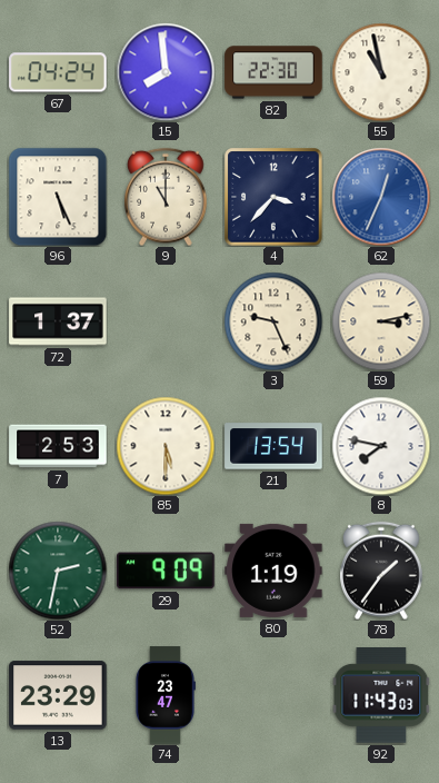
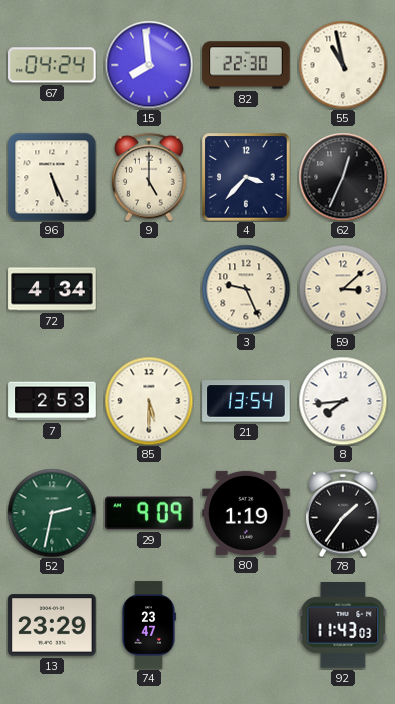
9: 11:00 -> 5:00 (150, 177)
62 dial: blue -> black (343, 177)
72: 1:37 -> 4:34 (52, 289)
59: 3:13 -> 3:08 (343, 289)
8: 7:47 -> 7:44 (343, 401)
